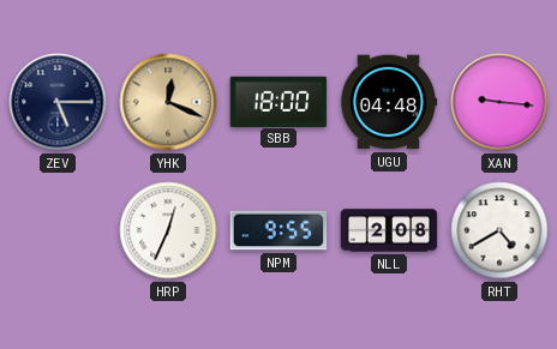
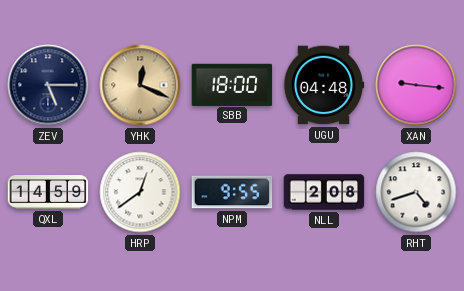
QXL: none -> 14:59 (48, 193)
HRP: 12:34 -> 12:39 (140, 192)
RHT: 4:40 -> 4:42 (416, 192)
